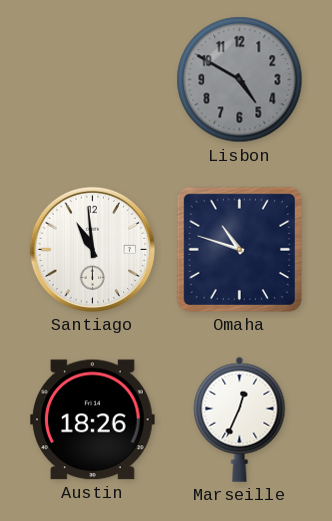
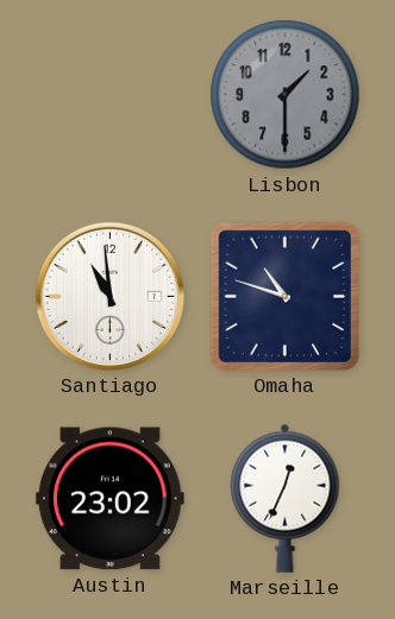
Lisbon: 4:50 -> 1:30 (286, 95)
Austin: 18:26 -> 23:02 (111, 499)
